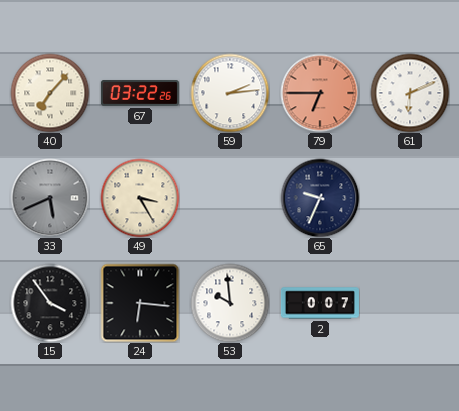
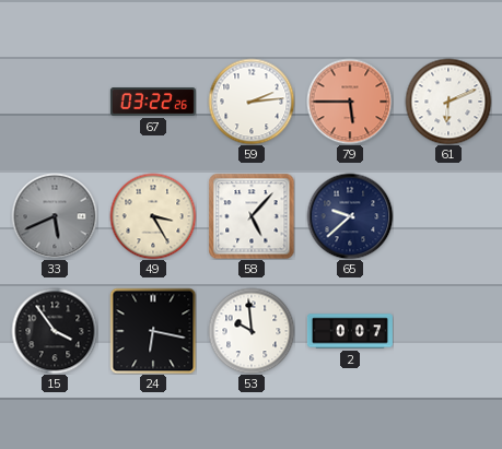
40: 7:07 -> none (50, 93)
79: 6:45 -> 5:45 (350, 102)
58: none -> 5:07 (252, 216)
65: 9:34 -> 9:38 (350, 216)
24: 6:16 -> 6:17 (153, 331)
